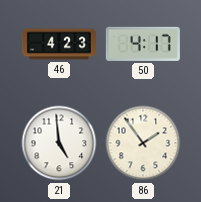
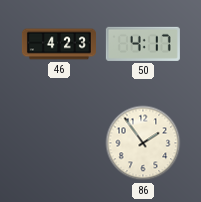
21: 4:59 -> none (59, 143)
